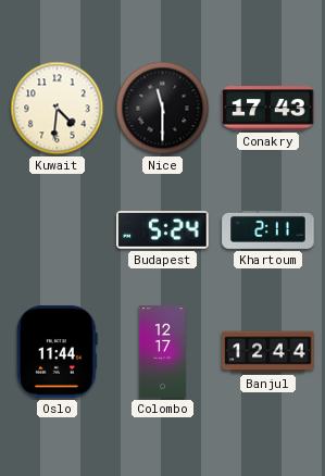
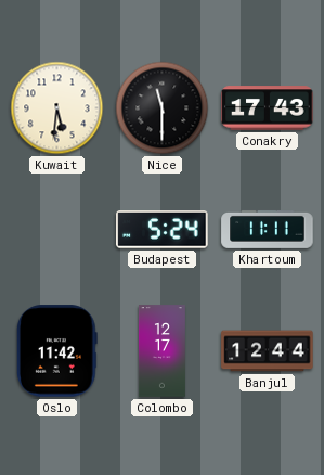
Kuwait: 4:31 -> 5:31 (57, 108)
Khartoum: 2:11 -> 11:11 (268, 229)
Oslo: 11:44 -> 11:42 (56, 351)
